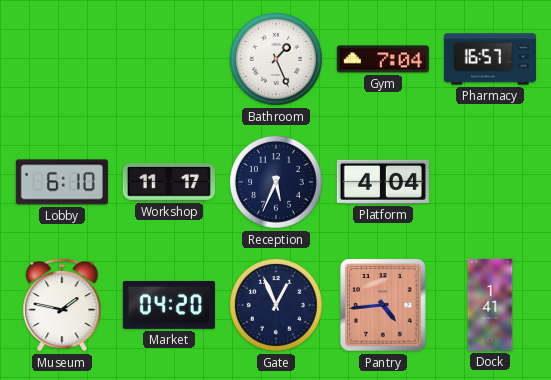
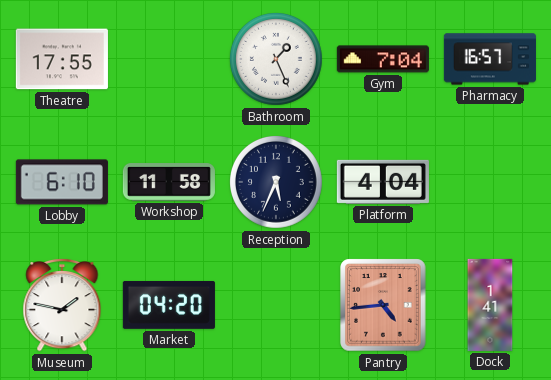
Theatre: none -> 17:55 (62, 59)
Workshop: 11:17 -> 11:58 (169, 183)
Gate: 12:56 -> none (277, 306)
